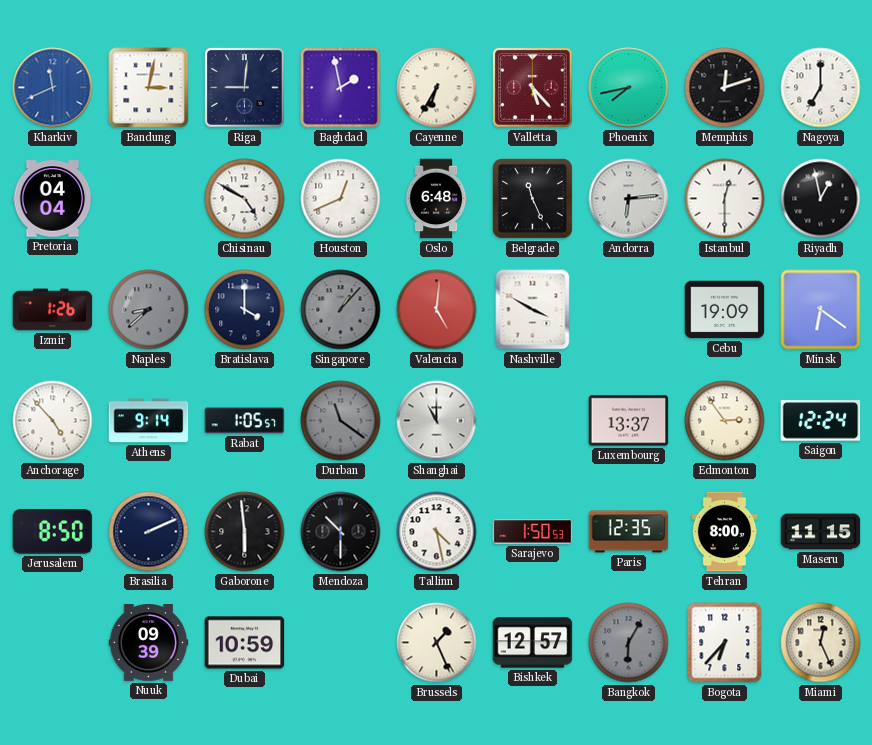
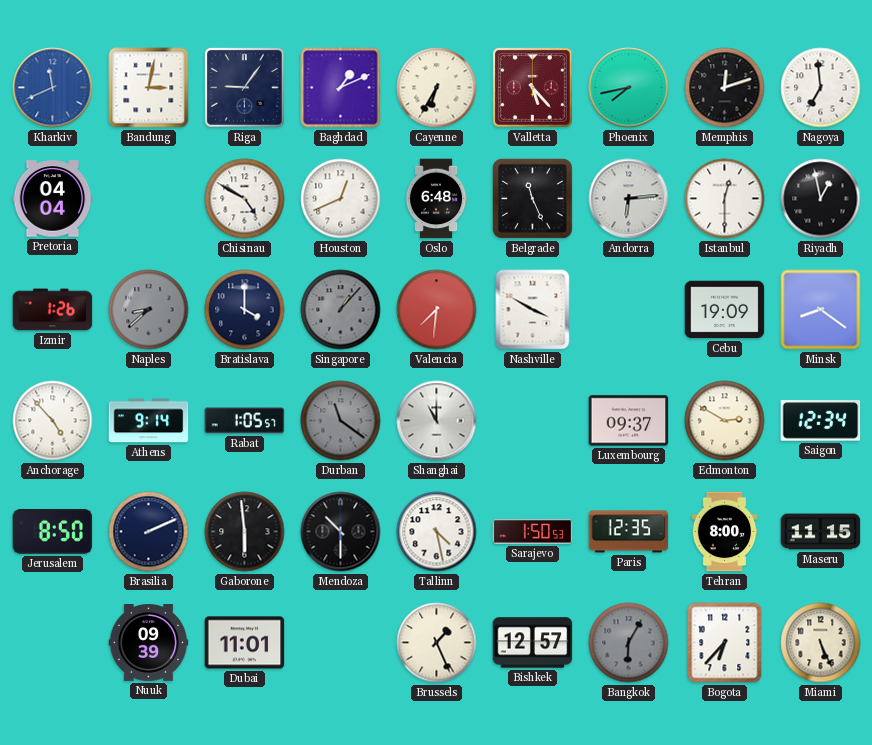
Riga: 9:01 -> 9:06 (245, 88)
Baghdad: 1:58 -> 1:11 (341, 88)
Nagoya: 7:00 -> 6:59 (821, 88)
Valencia: 5:01 -> 7:31 (437, 310)
Minsk: 6:21 -> 8:21 (821, 310)
Luxembourg: 13:37 -> 09:37 (629, 421)
Edmonton: 2:54 -> 2:50 (725, 421)
Saigon: 12:24 -> 12:34 (821, 421)
Dubai: 10:59 -> 11:01 (245, 643)
Miami: 12:26 -> 5:26 (821, 643)
